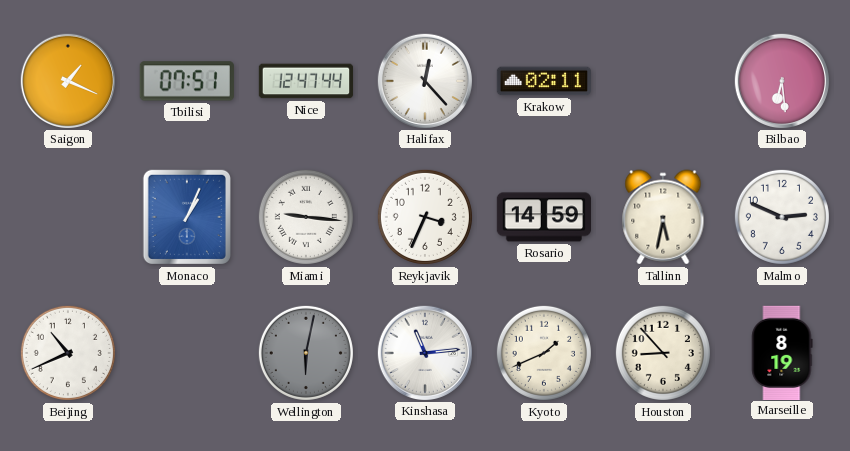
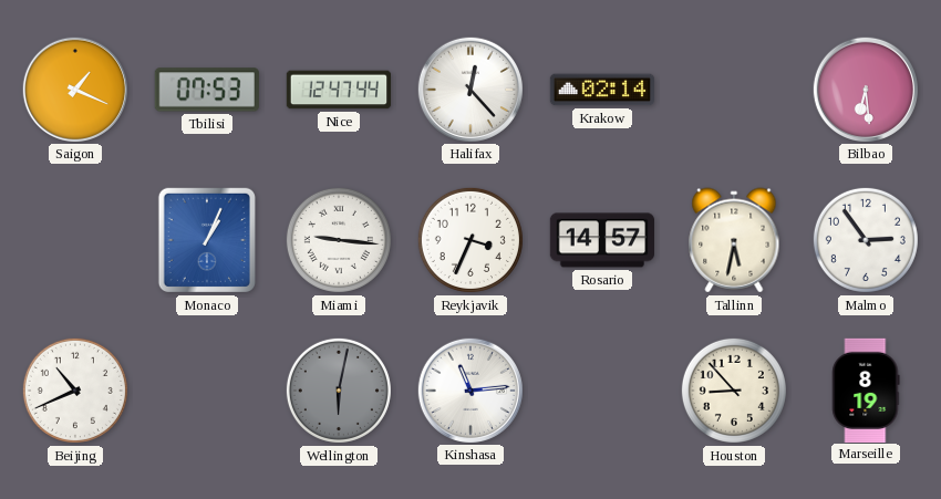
Tbilisi: 07:51 -> 07:53 (207, 90)
Krakow: 02:11 -> 02:14 (601, 90)
Rosario: 14:59 -> 14:57 (601, 240)
Malmo: 2:49 -> 2:54 (866, 240)
Kyoto: 1:41 -> none (544, 353)
